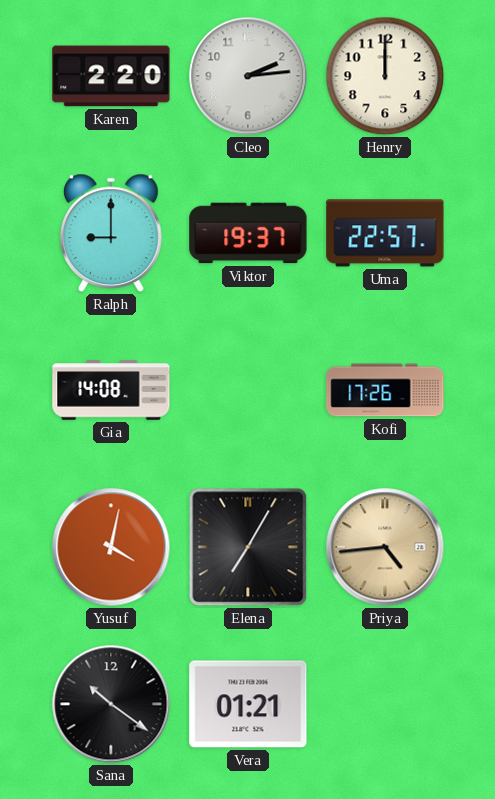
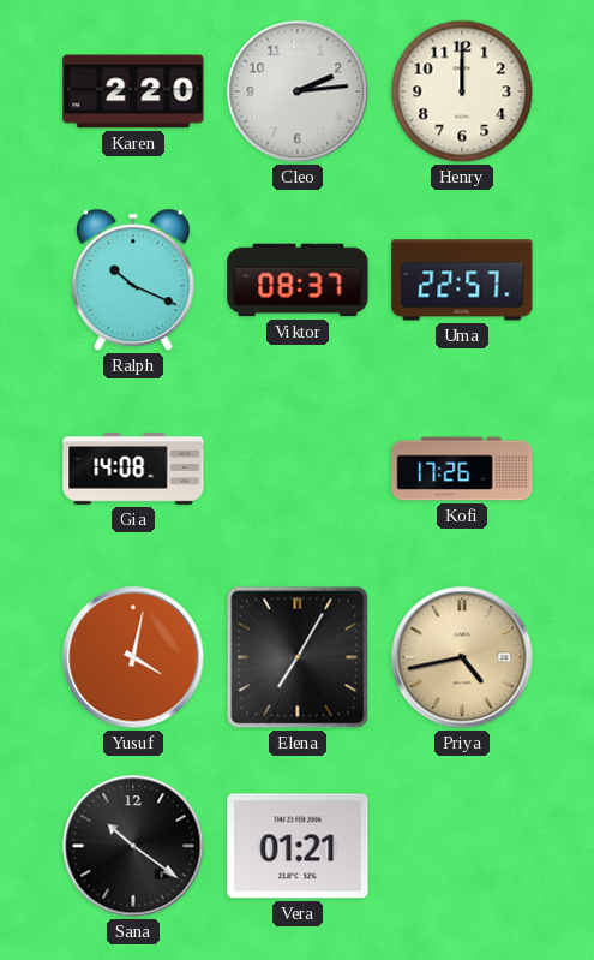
Ralph: 9:00 -> 10:19 (133, 280)
Viktor: 19:37 -> 08:37 (298, 280)
Priya: 4:44 -> 4:43 (462, 657)
